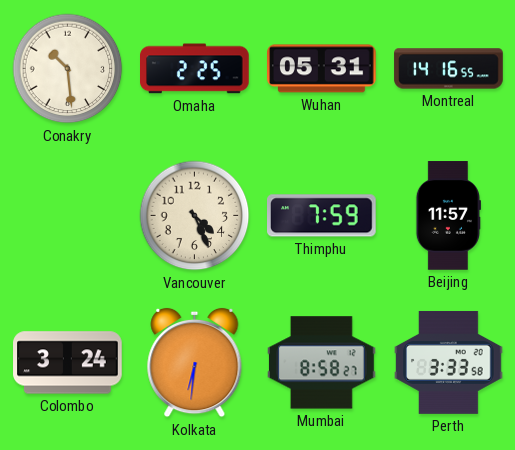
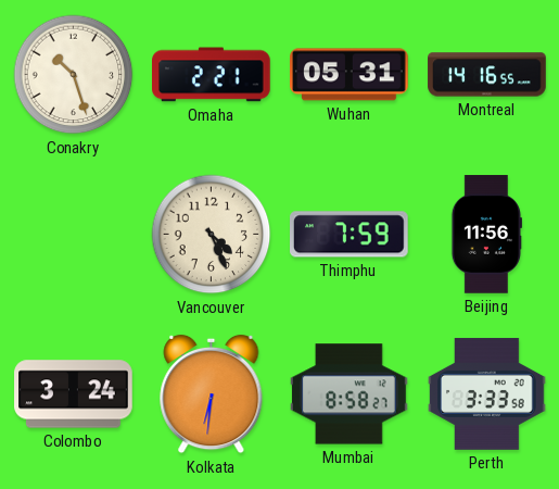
Conakry: 10:29 -> 10:27 (74, 75)
Omaha: 2:25 -> 2:21 (212, 75)
Beijing: 11:57 -> 11:56 (486, 235)
